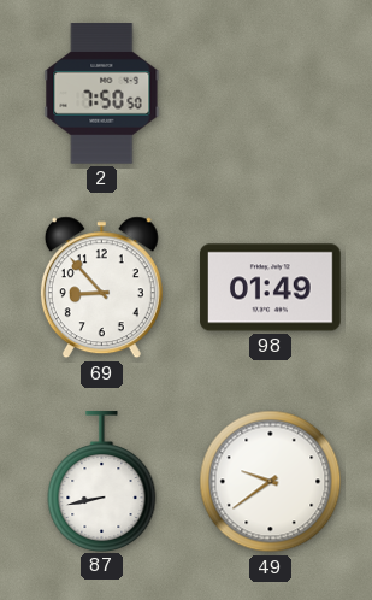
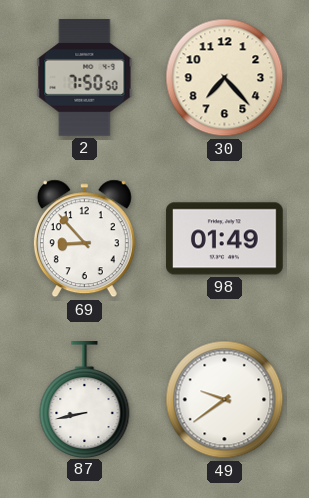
30: none -> 7:23 (225, 78)
